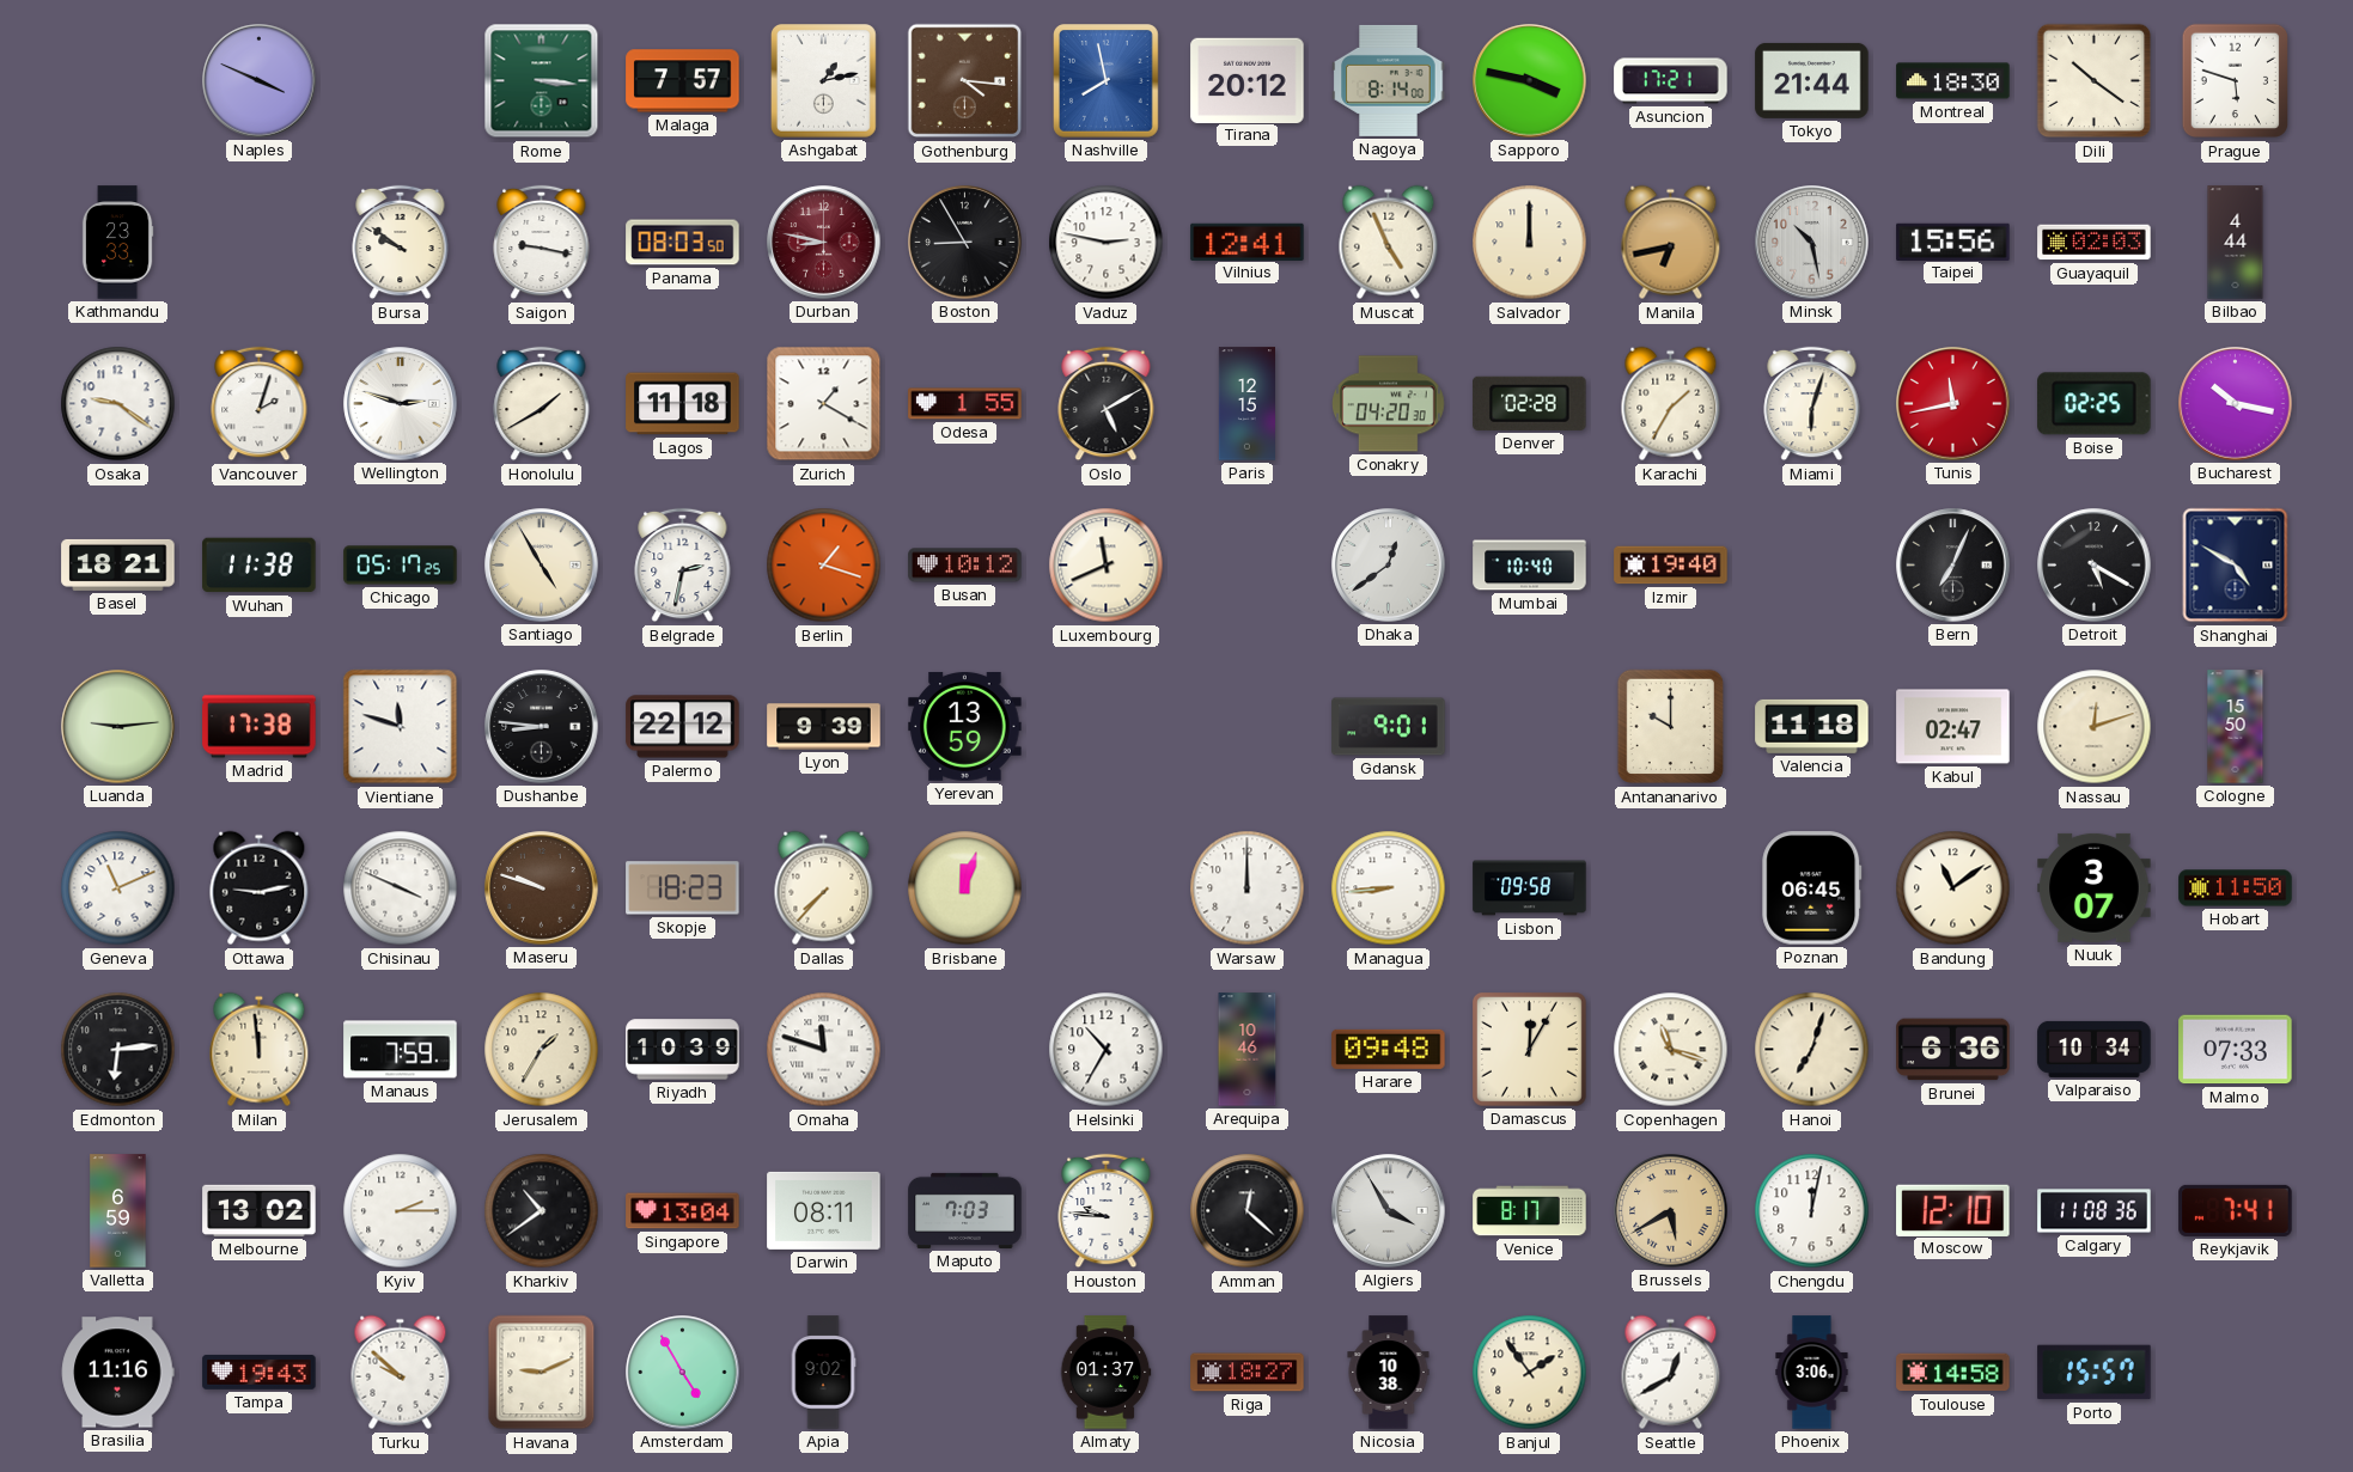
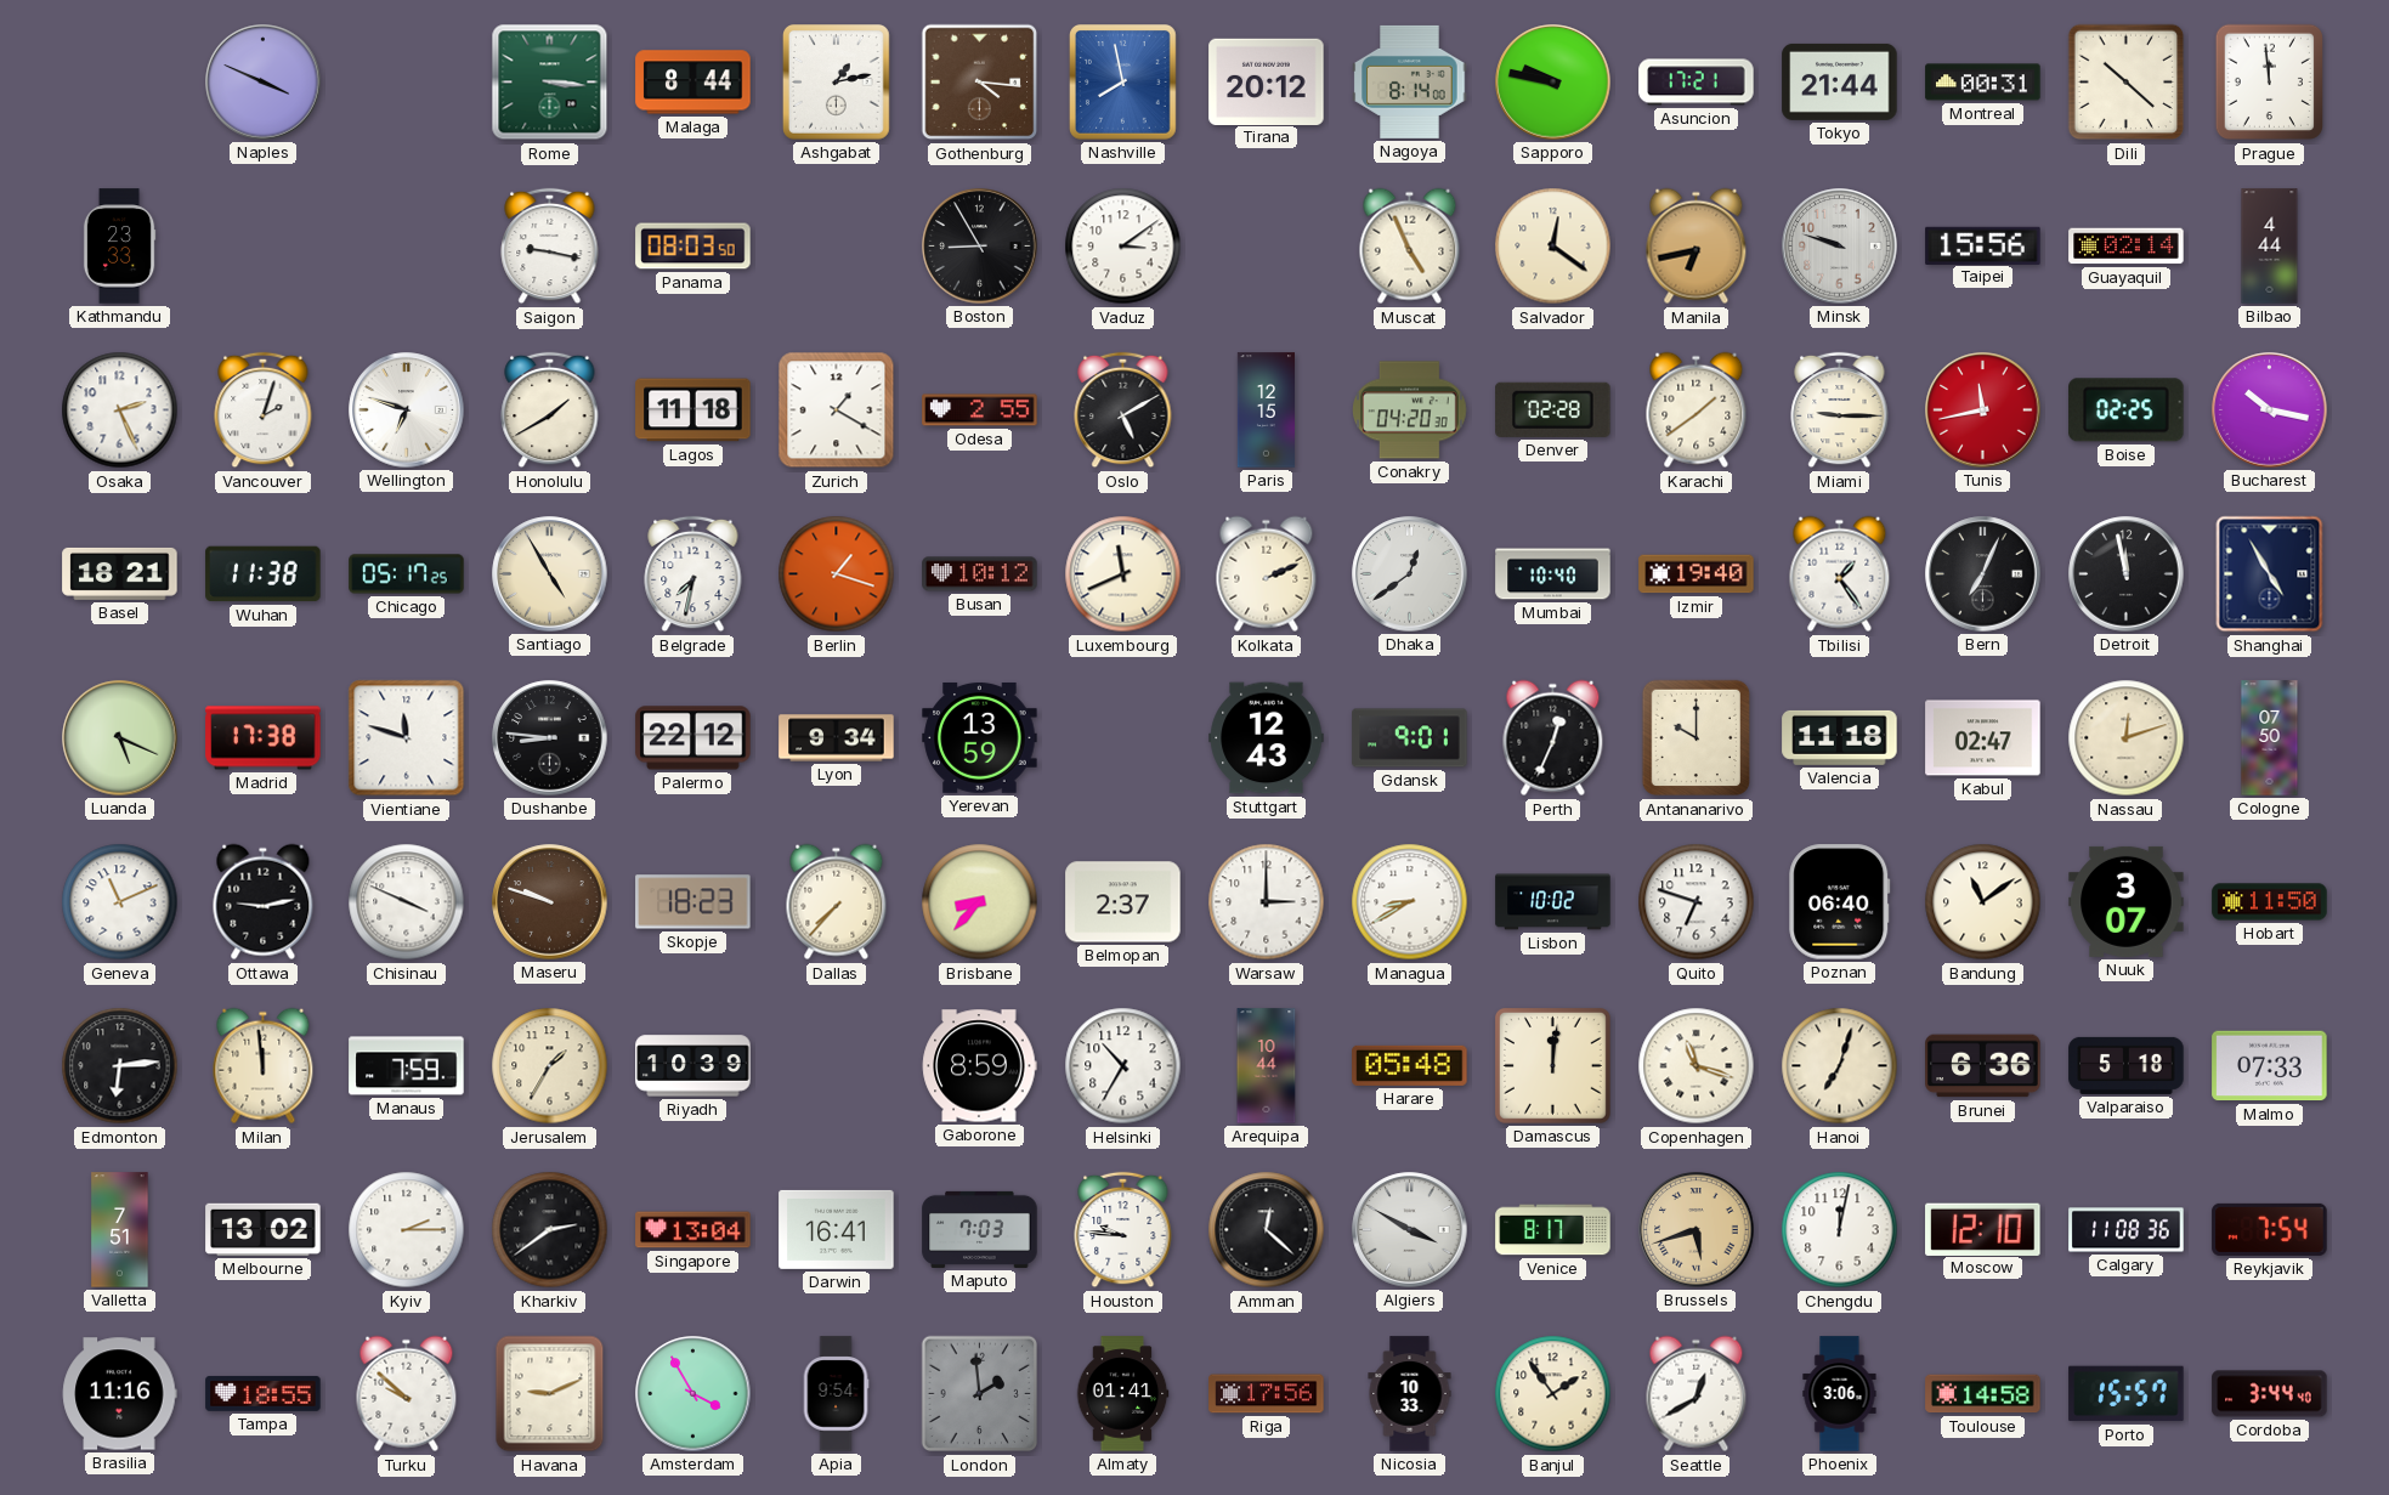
Malaga: 7:57 -> 8:44 (694, 83)
Sapporo: 3:47 -> 9:47 (1553, 83)
Montreal: 18:30 -> 00:31 (1983, 83)
Dili: 10:21 -> 10:22 (2127, 83)
Prague: 5:48 -> 11:59 (2269, 83)
Bursa: 9:51 -> none (401, 243)
Durban: 8:47 -> none (824, 243)
Vaduz: 2:47 -> 3:09 (1123, 247)
Vilnius: 12:41 -> none (1248, 242)
Salvador: 12:00 -> 12:21 (1553, 247)
Minsk: 10:28 -> 9:48 (1840, 247)
Guayaquil: 02:03 -> 02:14 (2127, 247)
Osaka: 9:21 -> 2:26 (120, 410)
Wellington: 2:48 -> 6:48 (407, 410)
Odesa: 1:55 -> 2:55 (980, 410)
Karachi: 1:35 -> 1:39 (1697, 410)
Miami: 6:03 -> 9:15 (1840, 410)
Belgrade: 2:32 -> 7:32 (694, 574)
Kolkata: none -> 2:11 (1267, 574)
Tbilisi: none -> 1:24 (1840, 574)
Detroit: 5:20 -> 11:58 (2127, 574)
Shanghai: 4:50 -> 4:55 (2270, 574)
Luanda: 9:14 -> 5:19 (120, 738)
Lyon: 9:39 -> 9:34 (837, 738)
Stuttgart: none -> 12:43 (1267, 738)
Perth: none -> 12:34 (1553, 738)
Cologne: 15:50 -> 07:50 (2270, 738)
Brisbane: 12:03 -> 8:37 (980, 902)
Belmopan: none -> 2:37 (1123, 902)
Warsaw: 12:00 -> 3:00 (1267, 902)
Managua: 8:44 -> 8:40 (1410, 902)
Lisbon: 09:58 -> 10:02 (1553, 902)
Quito: none -> 6:48 (1697, 902)
Poznan: 06:45 -> 06:40 (1840, 902)
Omaha: 11:48 -> none (824, 1050)
Gaborone: none -> 8:59 (979, 1066)
Arequipa: 10:46 -> 10:44 (1267, 1066)
Harare: 09:48 -> 05:48 (1410, 1065)
Damascus: 12:05 -> 12:01 (1552, 1065)
Valparaiso: 10:34 -> 5:18 (2127, 1065)
Valletta: 6:59 -> 7:51 (120, 1230)
Kharkiv: 10:39 -> 2:39 (550, 1230)
Darwin: 08:11 -> 16:41 (837, 1229)
Algiers: 3:55 -> 3:50 (1410, 1230)
Brussels: 5:40 -> 5:42 (1697, 1230)
Reykjavik: 7:41 -> 7:54 (2270, 1229)
Tampa: 19:43 -> 18:55 (264, 1394)
Amsterdam: 4:55 -> 3:55 (694, 1394)
Apia: 9:02 -> 9:54 (836, 1394)
London: none -> 1:59 (980, 1394)
Almaty: 01:37 -> 01:41 (1122, 1394)
Riga: 18:27 -> 17:56 (1267, 1394)
Nicosia: 10:38 -> 10:33 (1410, 1394)
Cordoba: none -> 3:44 (2270, 1394)
